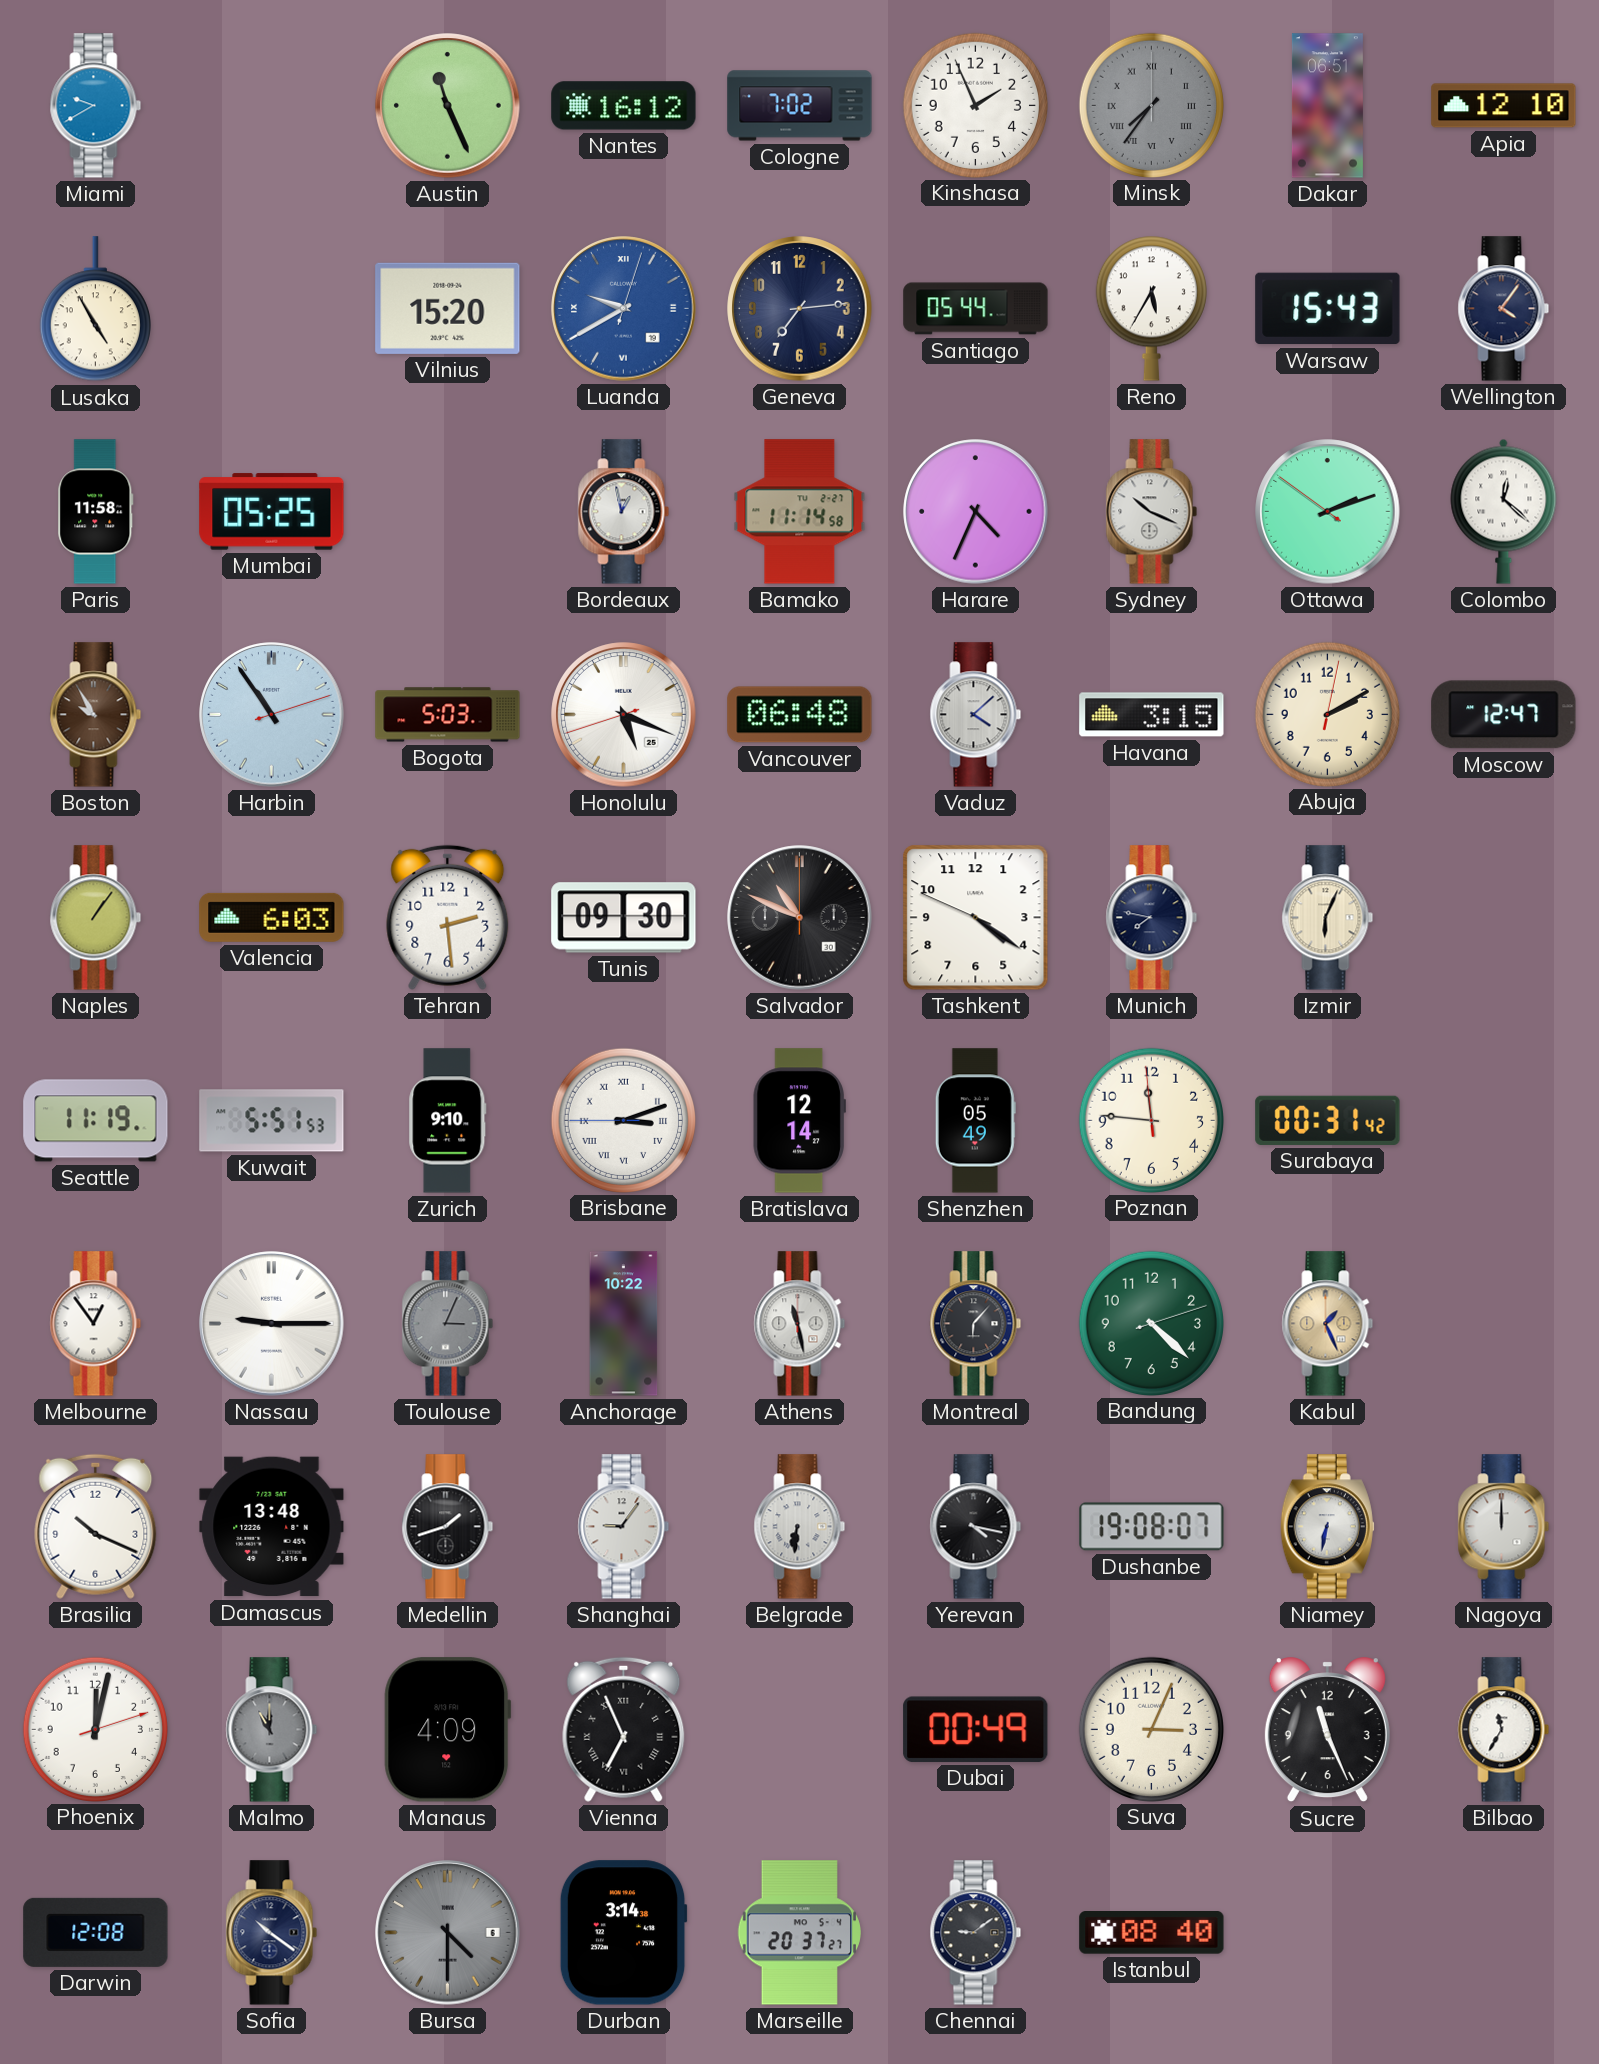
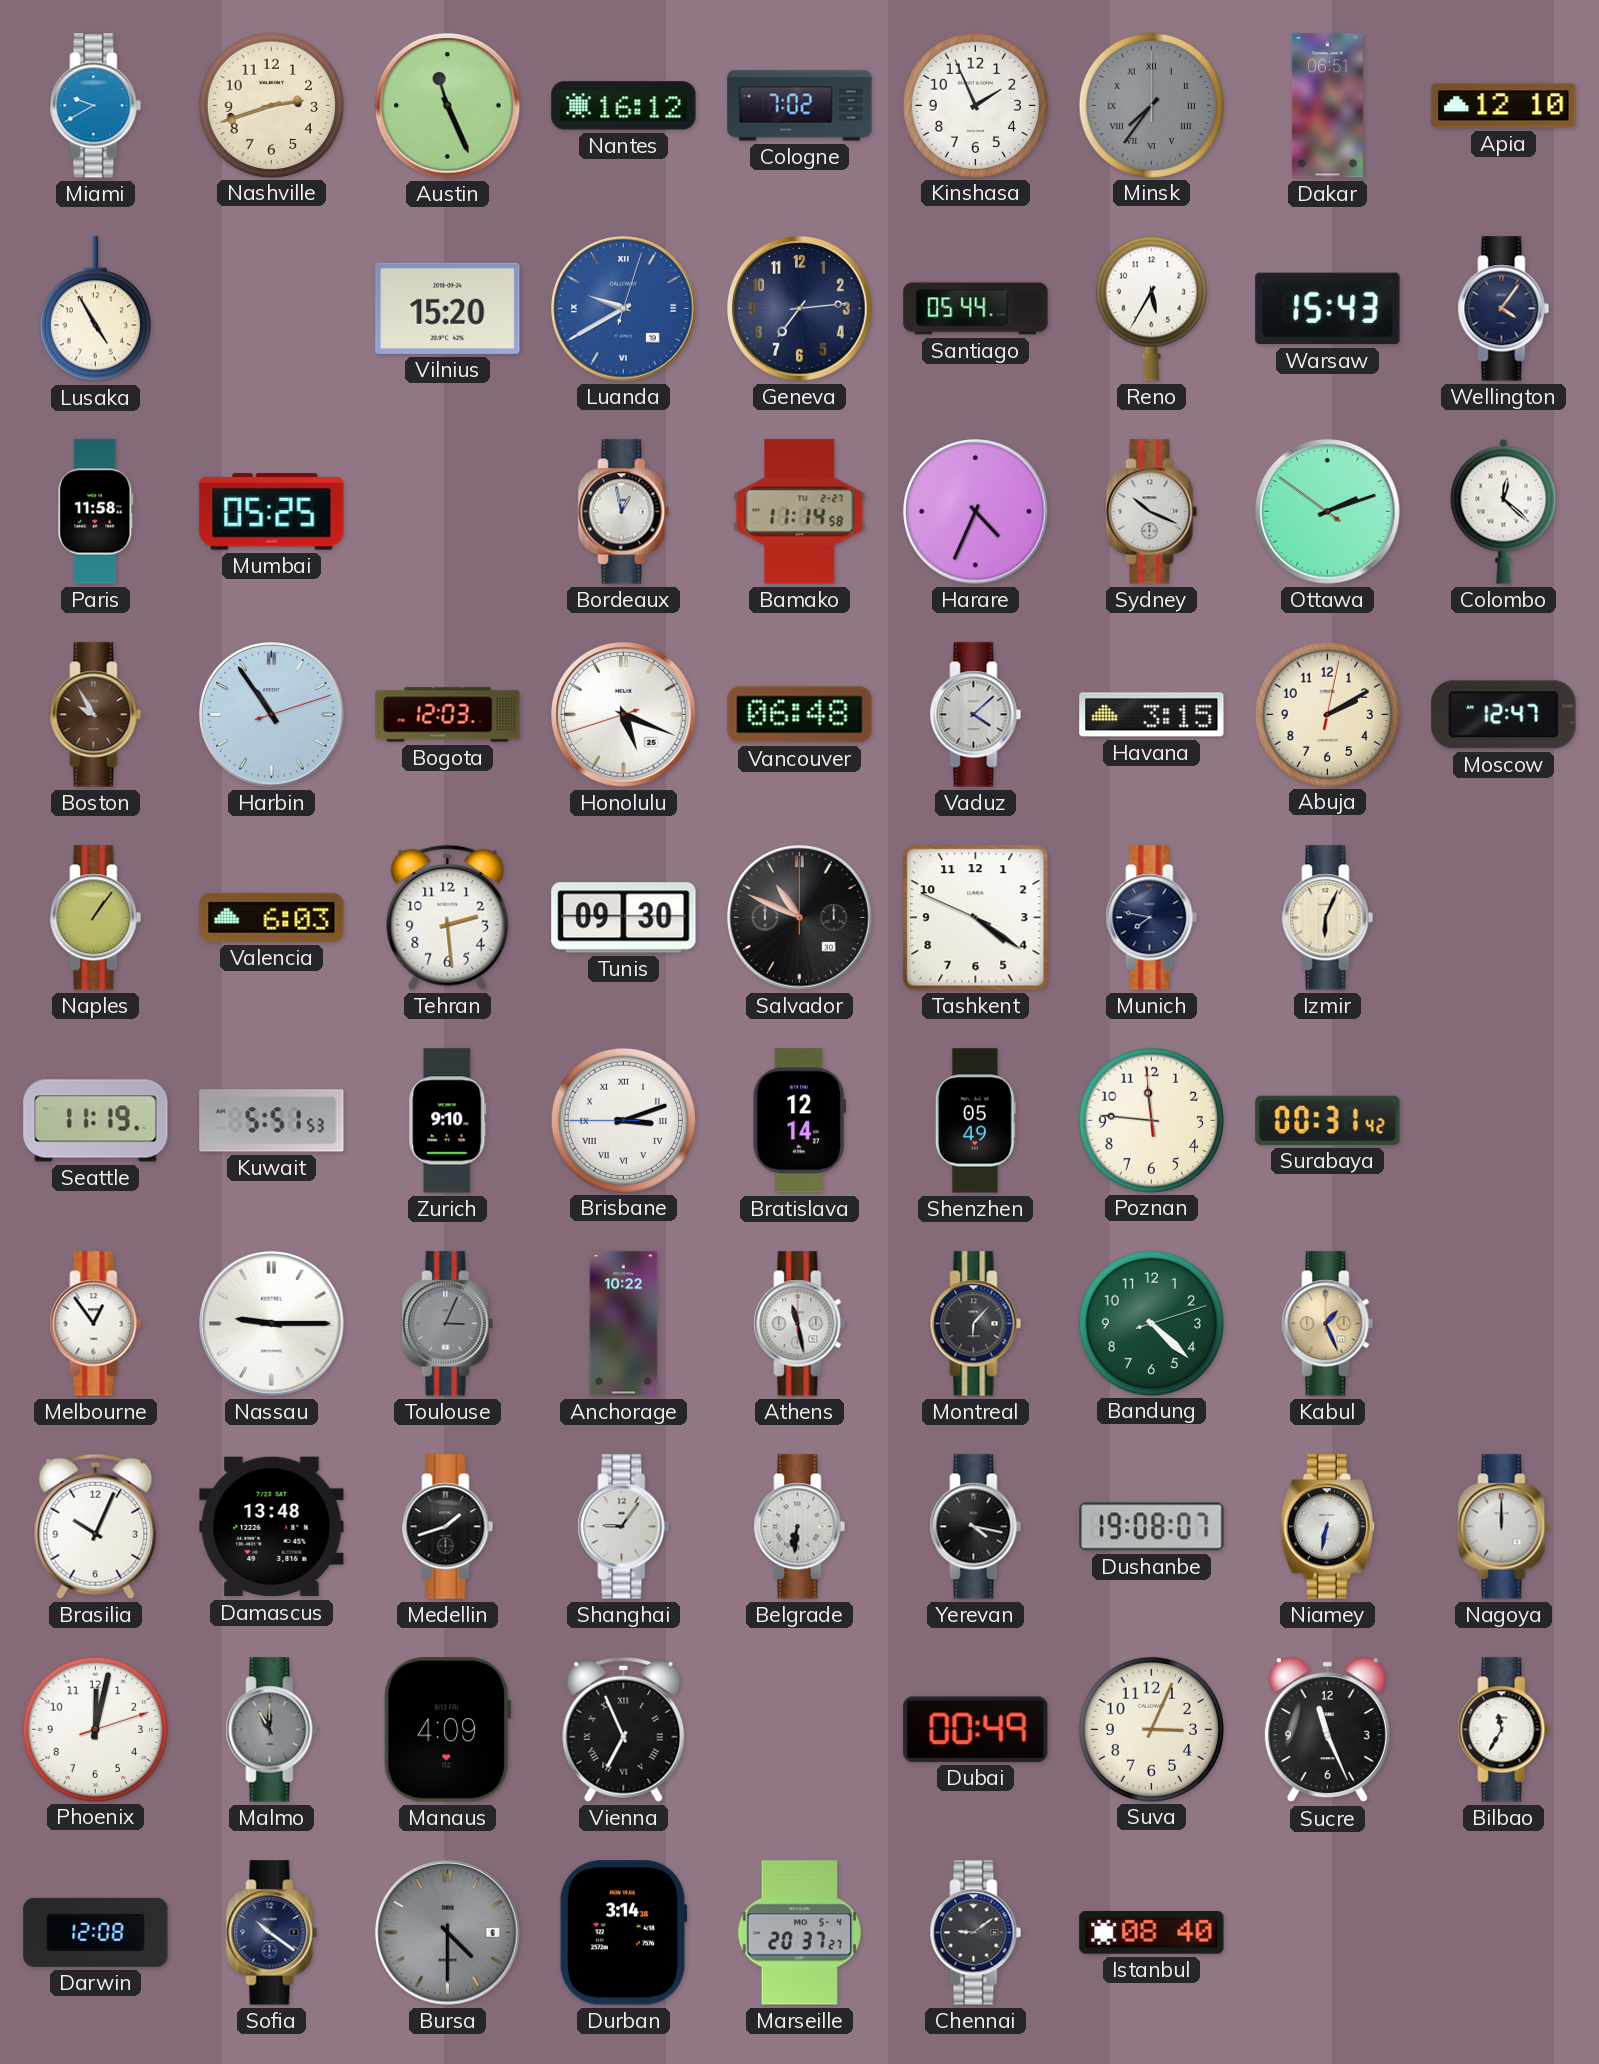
Nashville: none -> 2:42 (271, 105)
Bogota: 5:03 -> 12:03 (448, 715)
Brasilia: 10:19 -> 10:04 (96, 1526)
